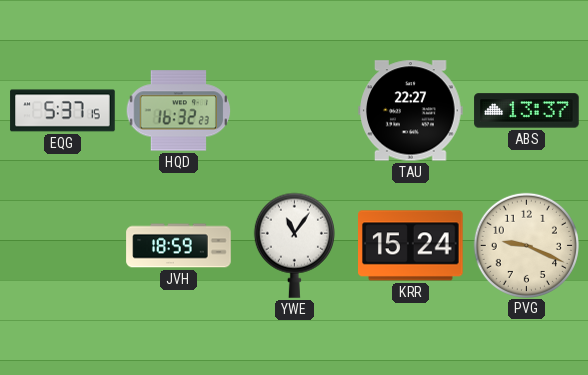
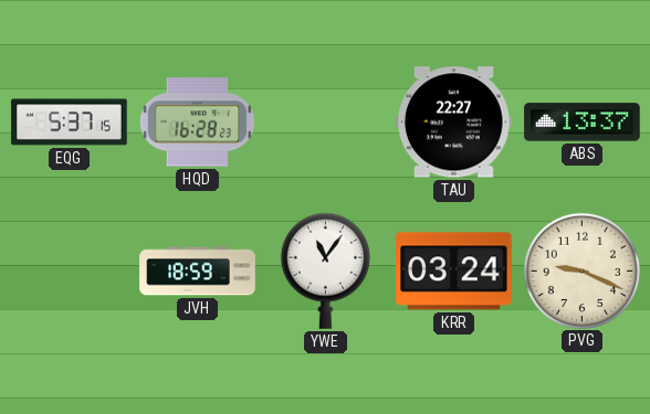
HQD: 16:32 -> 16:28 (198, 123)
KRR: 15:24 -> 03:24 (454, 272)
